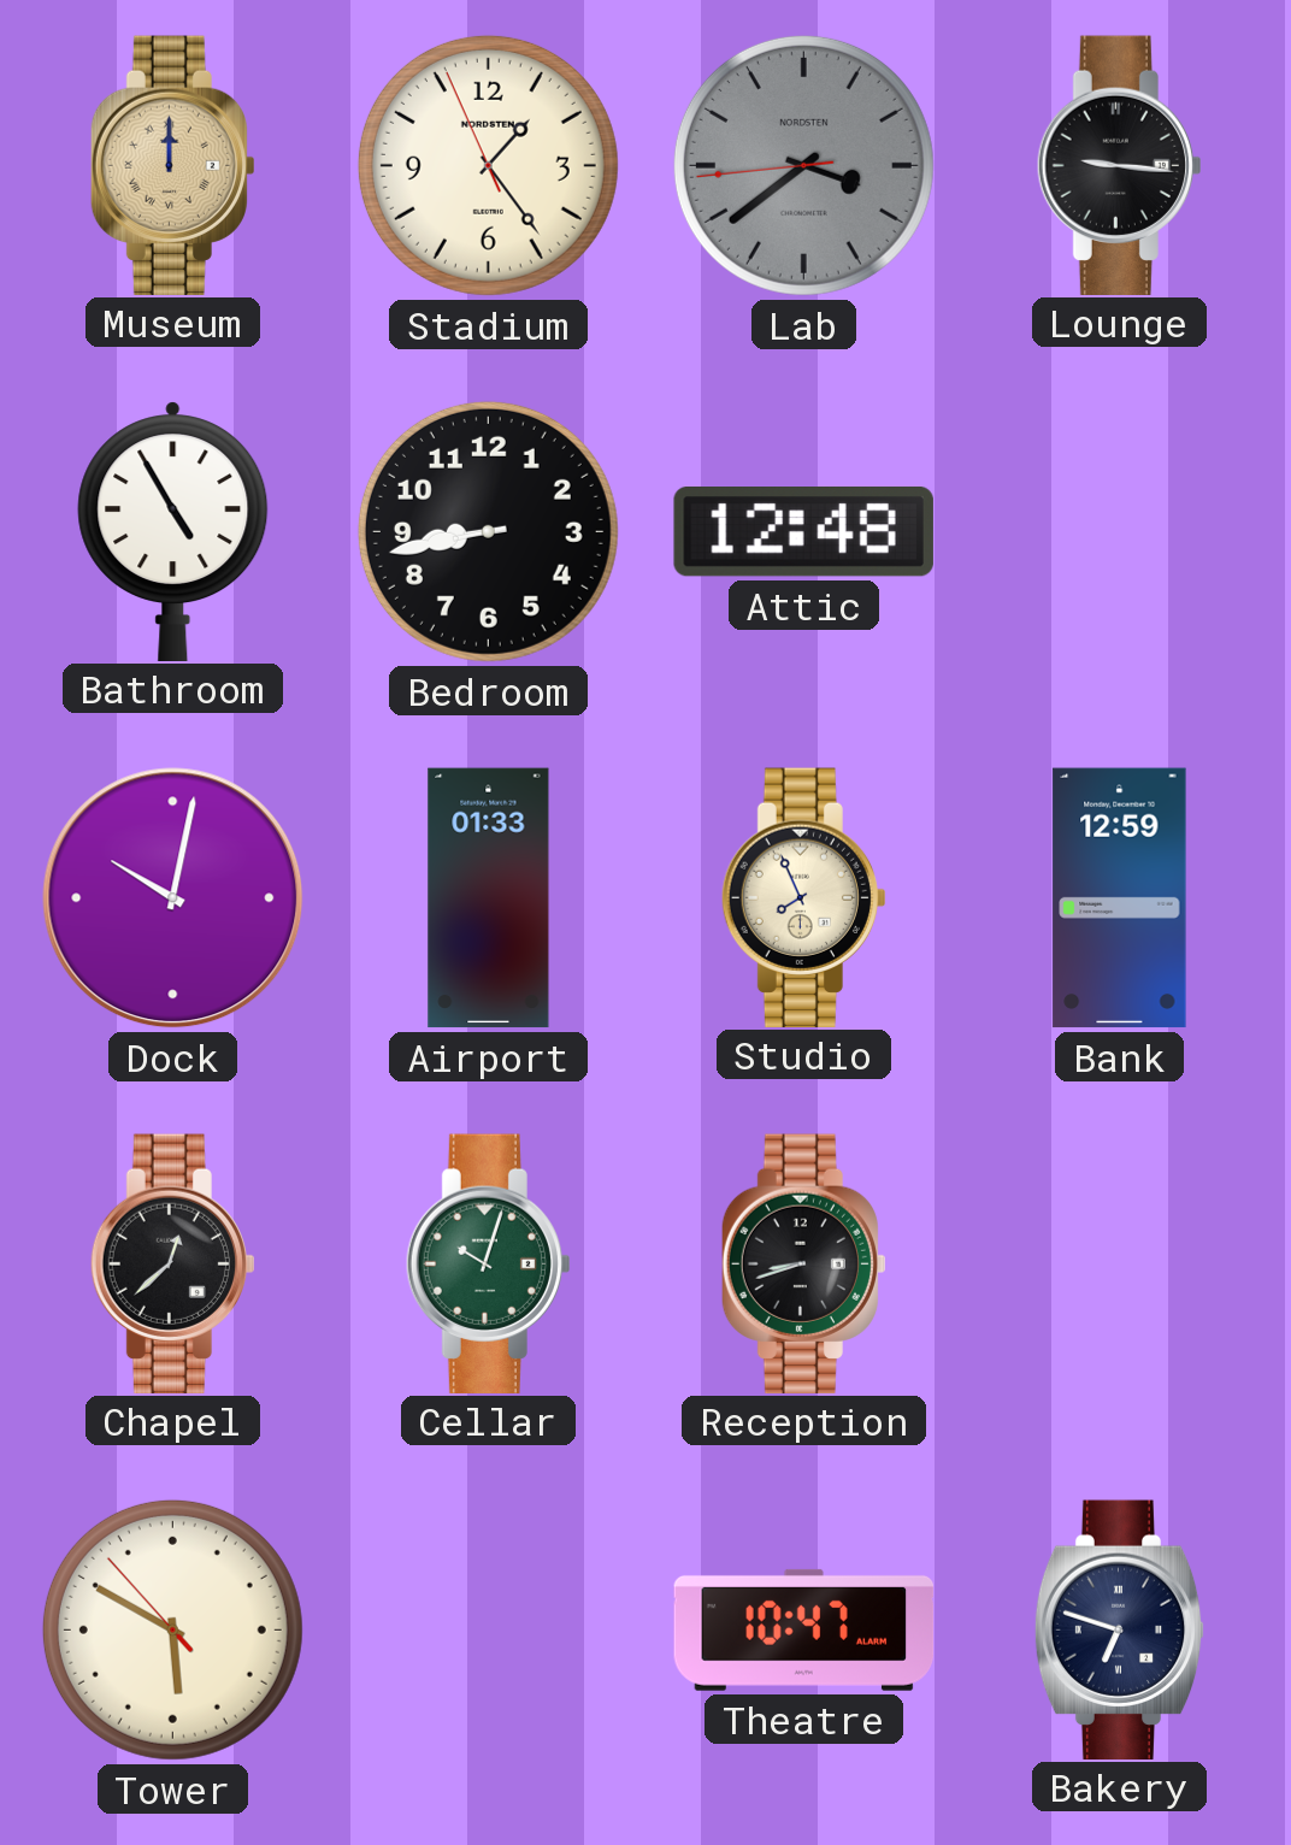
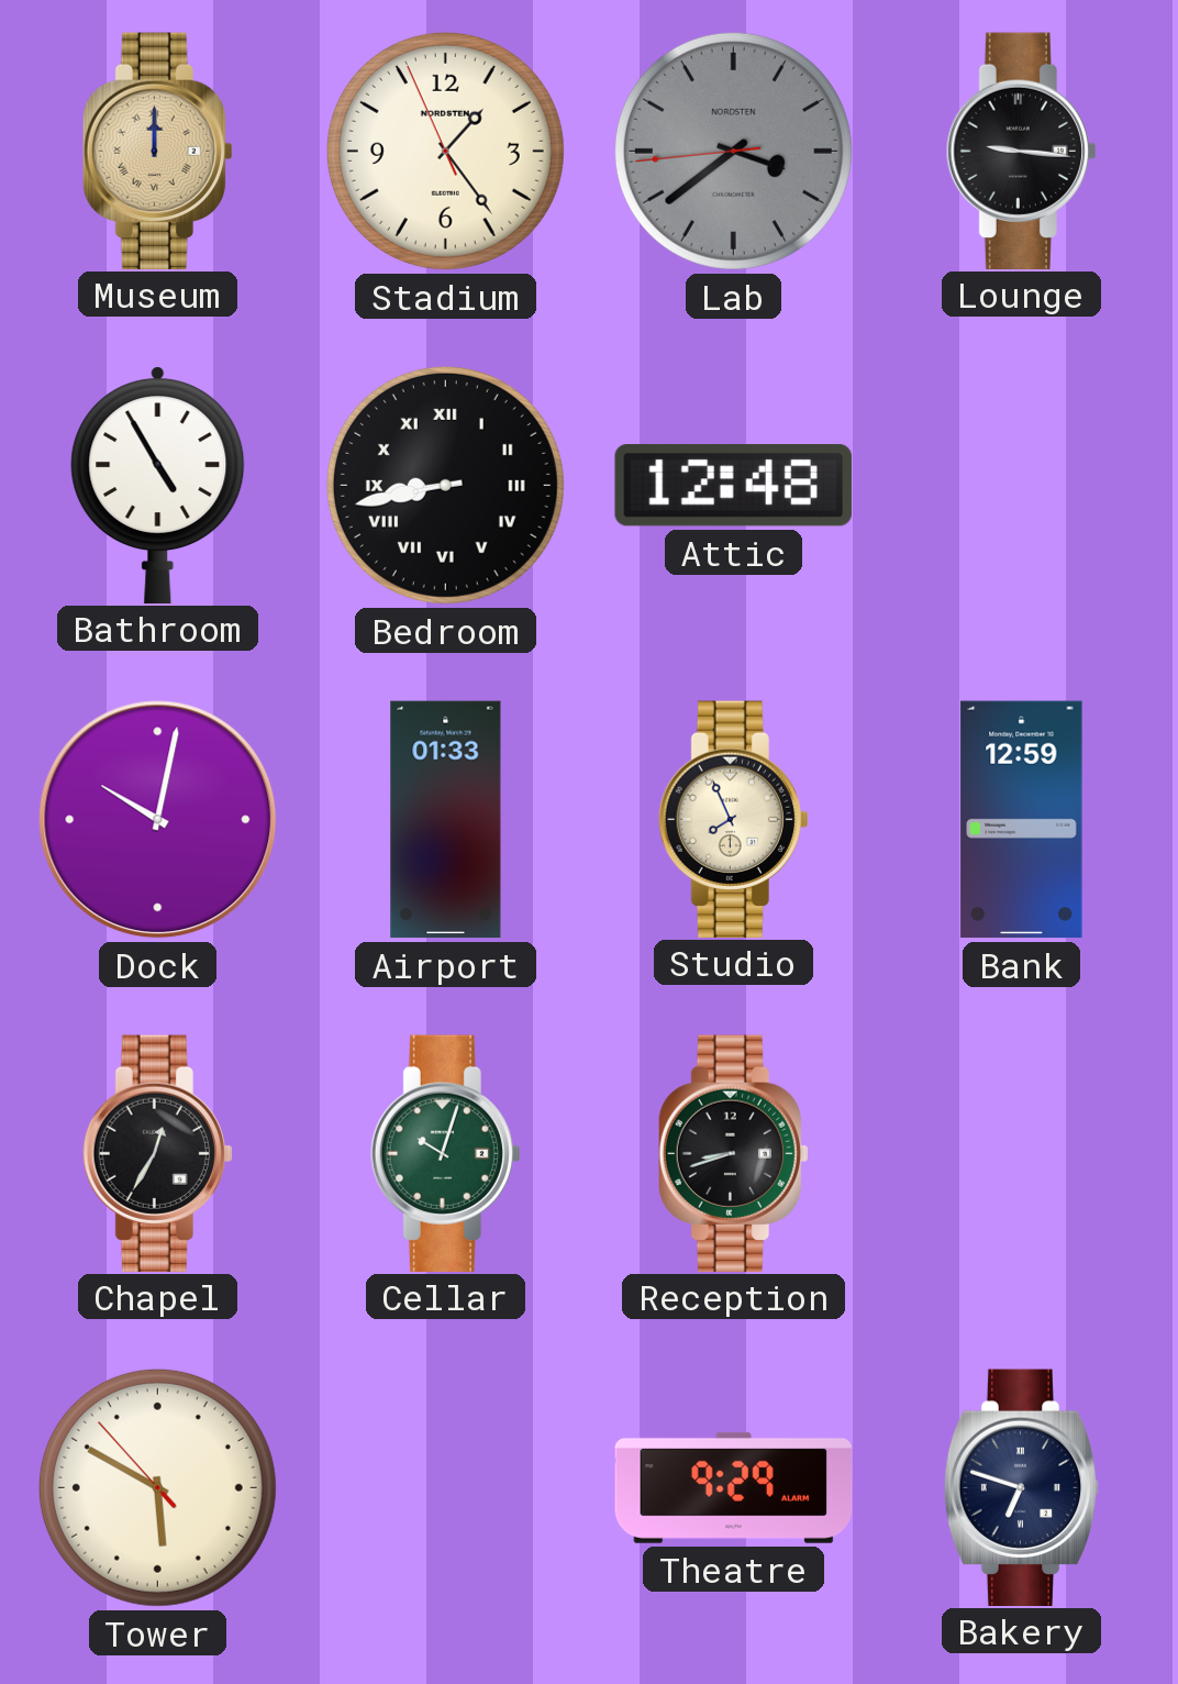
Bedroom numerals: Arabic -> Roman (445, 485)
Chapel: 12:38 -> 12:35 (157, 1153)
Theatre: 10:47 -> 9:29 (734, 1487)
